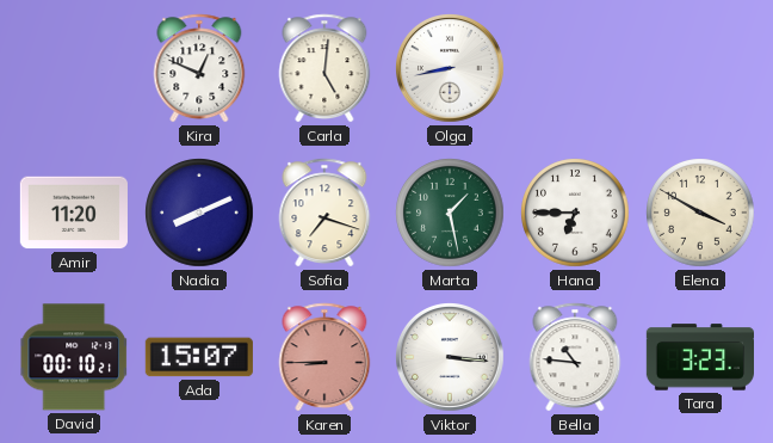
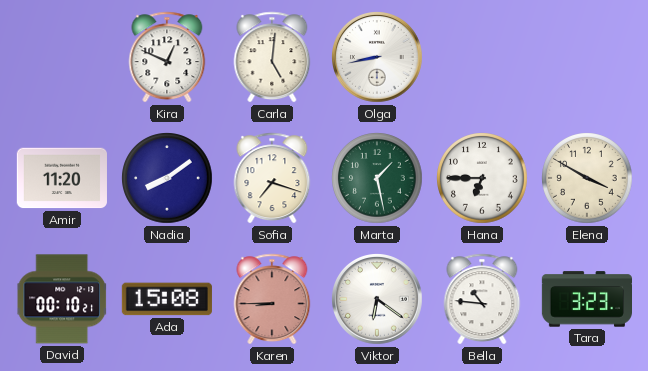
Nadia: 8:11 -> 8:09 (167, 178)
Ada: 15:07 -> 15:08 (167, 299)
Viktor: 3:16 -> 6:21 (378, 300)
